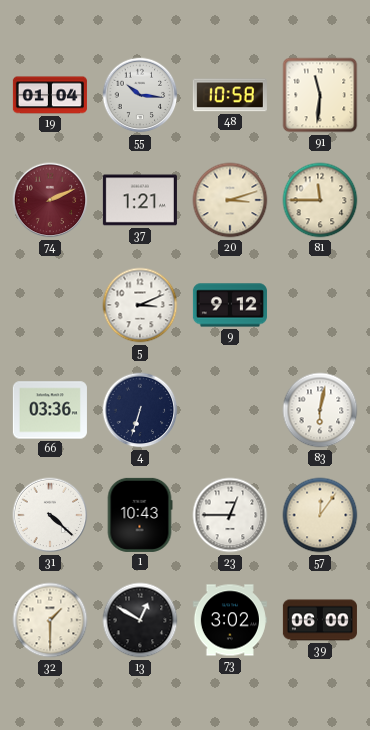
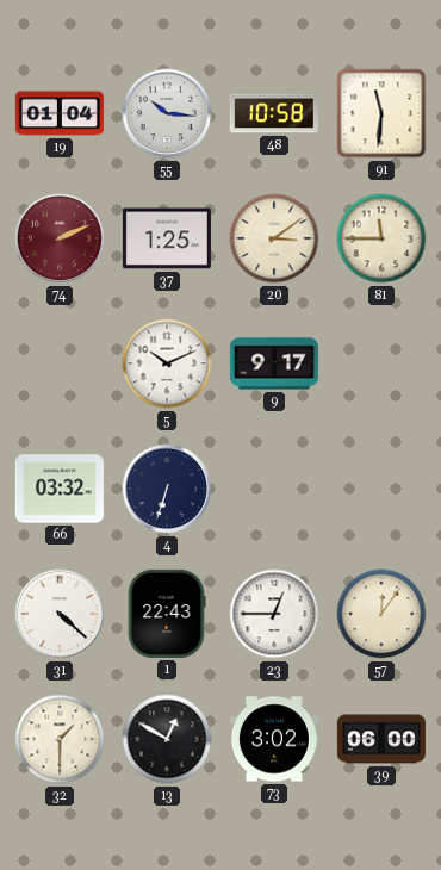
37: 1:21 -> 1:25 (167, 238)
20: 3:12 -> 3:09 (274, 238)
5: 3:11 -> 10:11 (167, 363)
9: 9:12 -> 9:17 (274, 363)
66: 03:36 -> 03:32 (60, 489)
83: 6:02 -> none (320, 410)
1: 10:43 -> 22:43 (167, 614)
